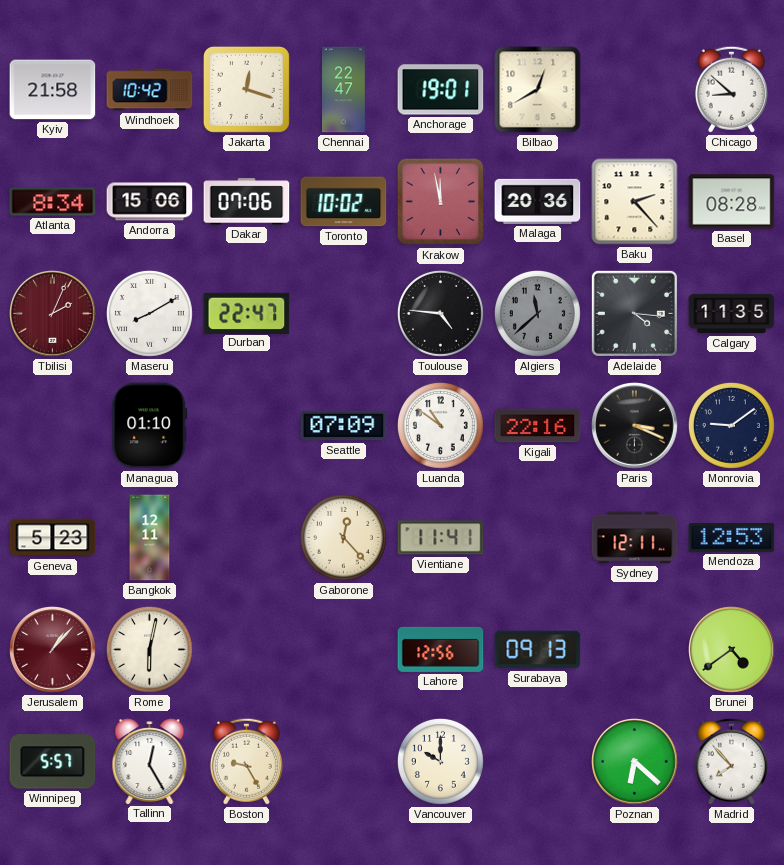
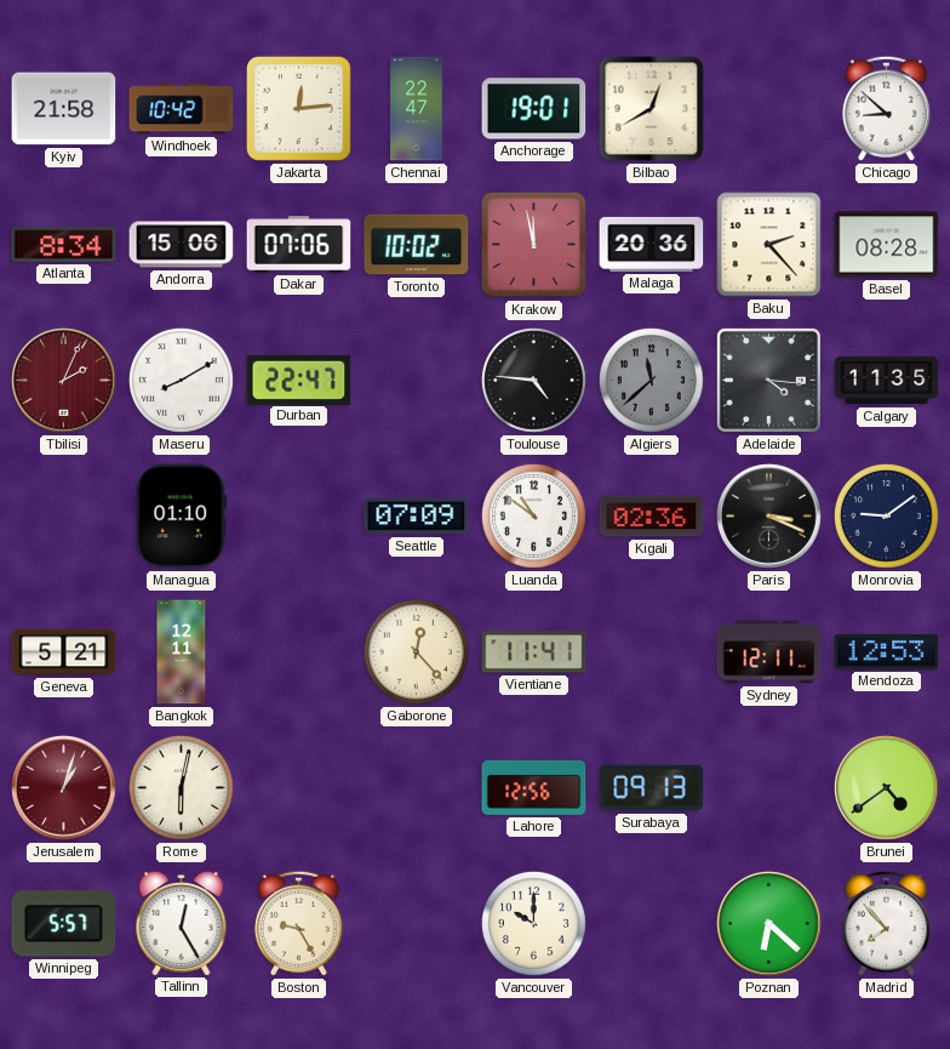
Jakarta: 12:18 -> 12:14 (298, 108)
Kigali: 22:16 -> 02:36 (652, 517)
Geneva: 5:23 -> 5:21 (64, 652)
Jerusalem: 1:07 -> 1:03 (64, 788)
